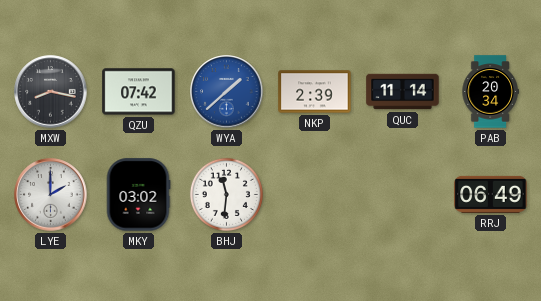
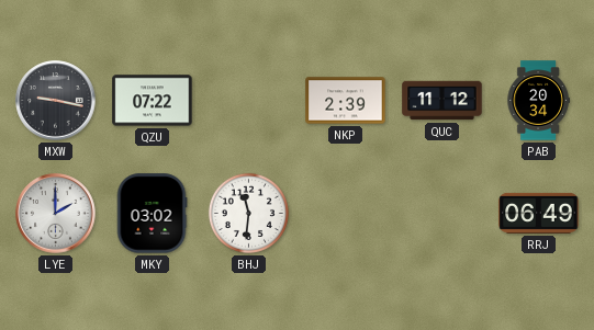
MXW: 8:17 -> 9:17 (56, 101)
QZU: 07:42 -> 07:22 (153, 101)
WYA: 1:38 -> none (227, 92)
QUC: 11:14 -> 11:12 (442, 101)
